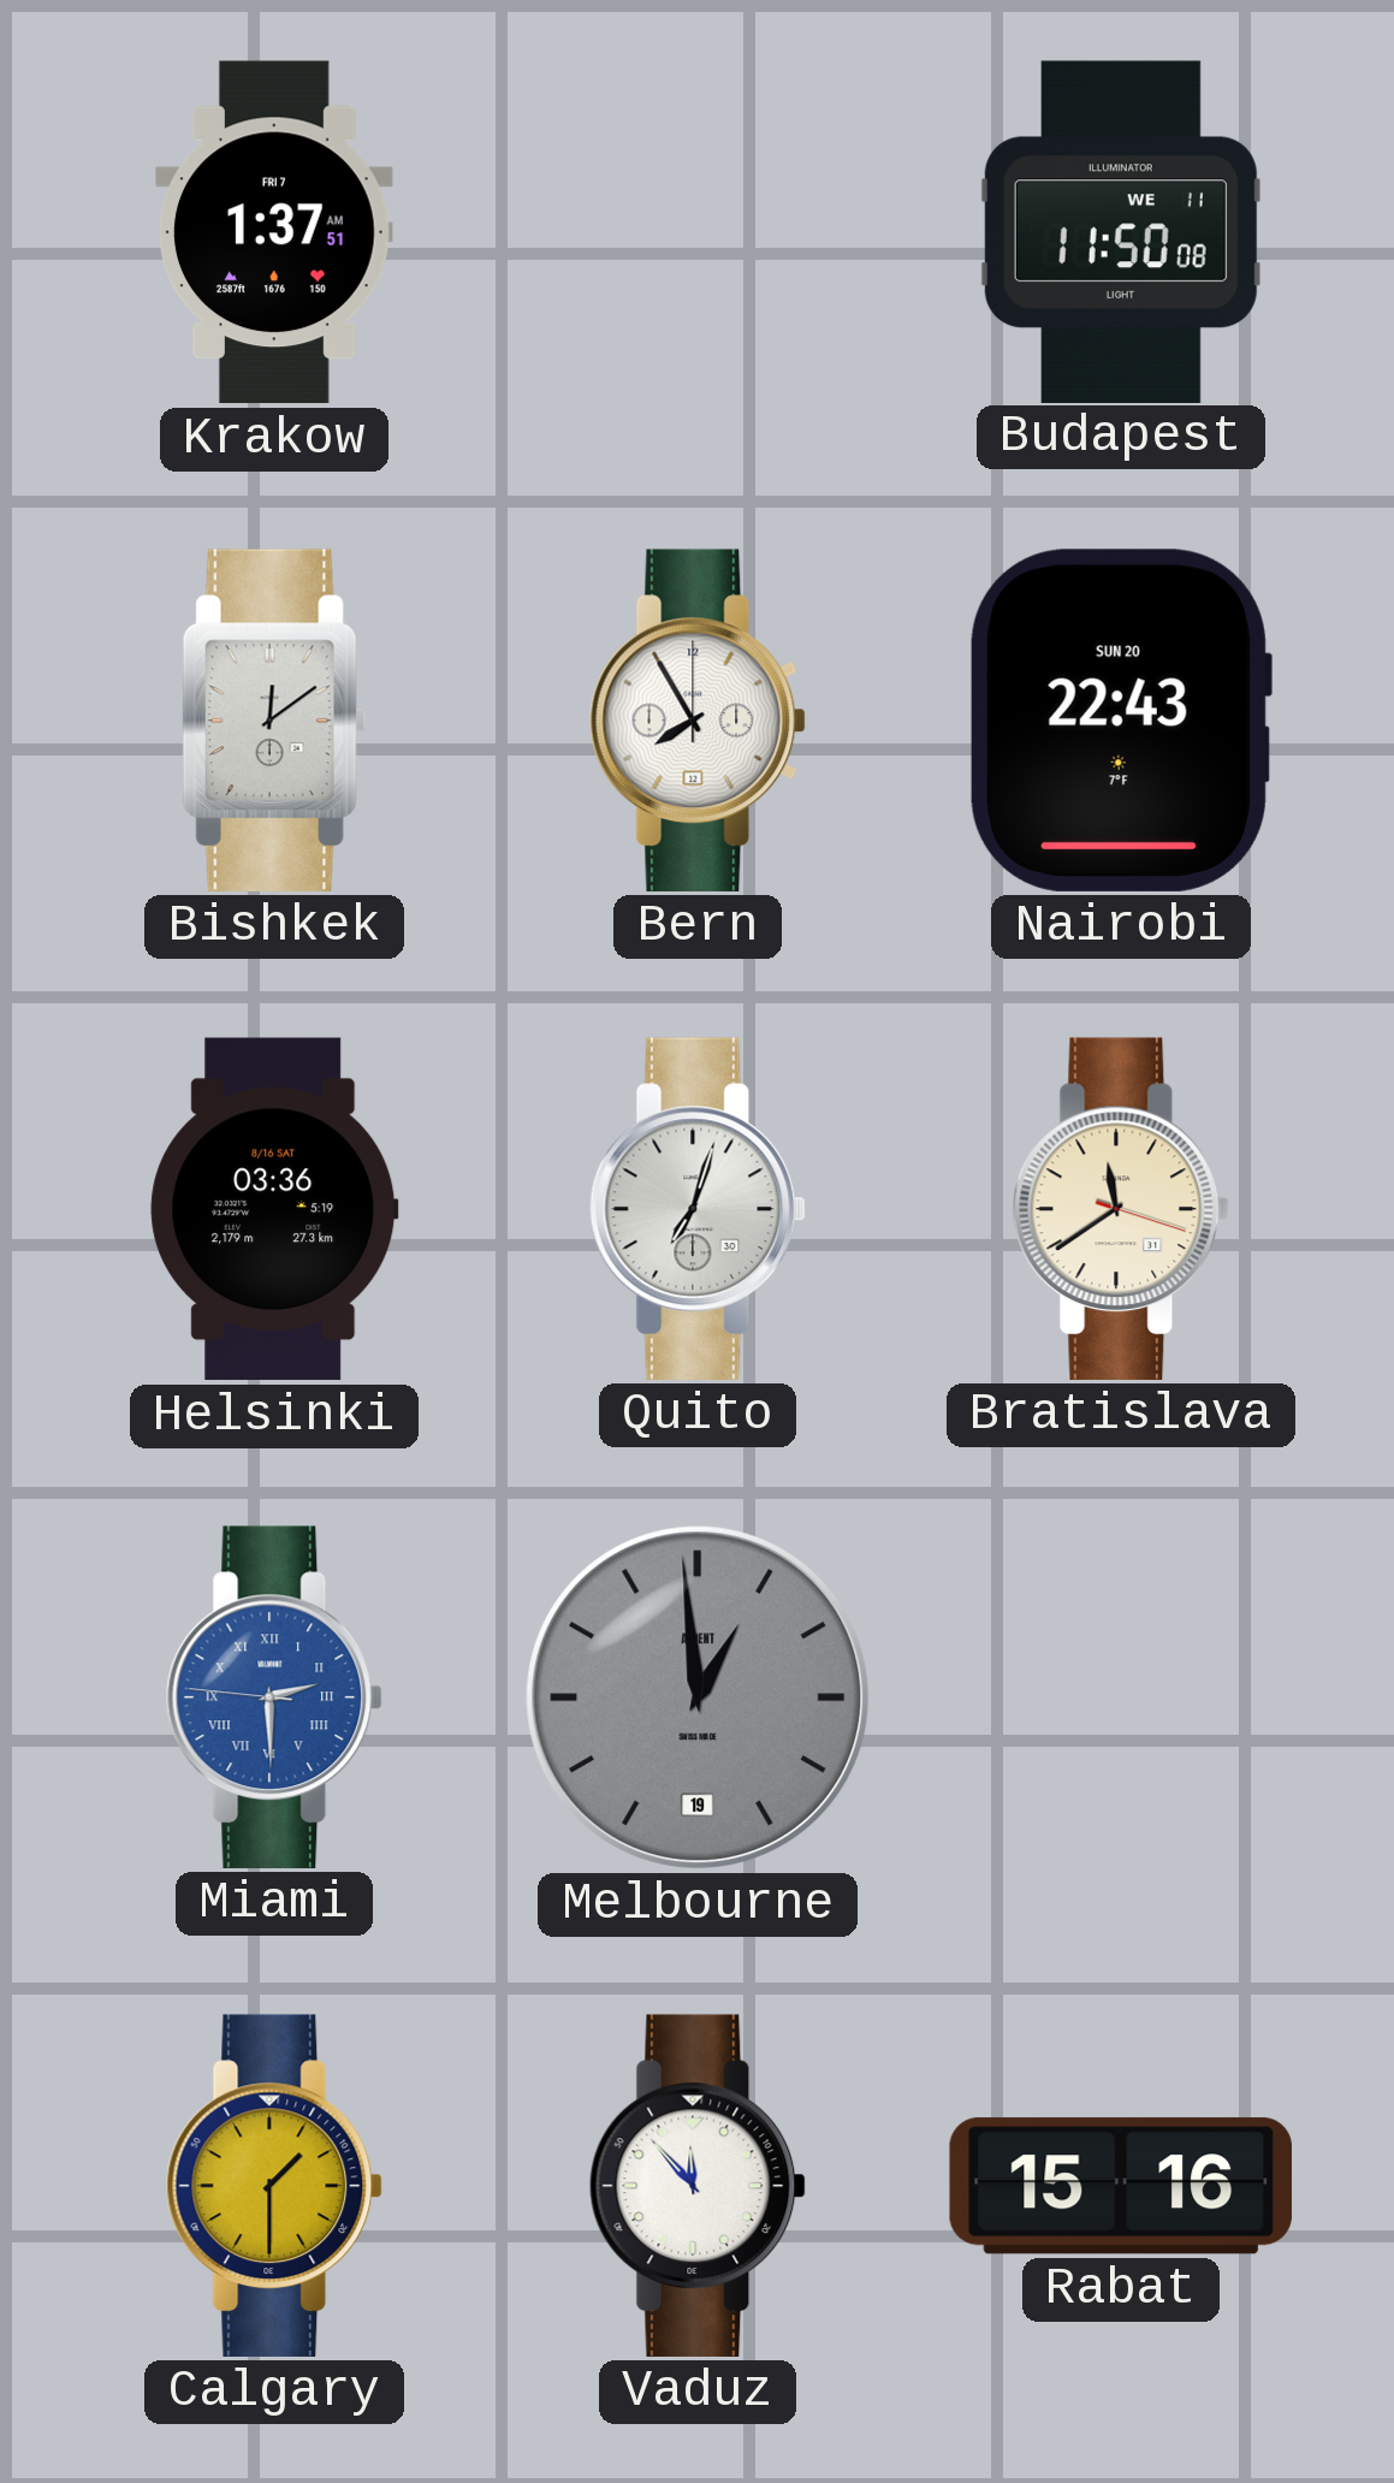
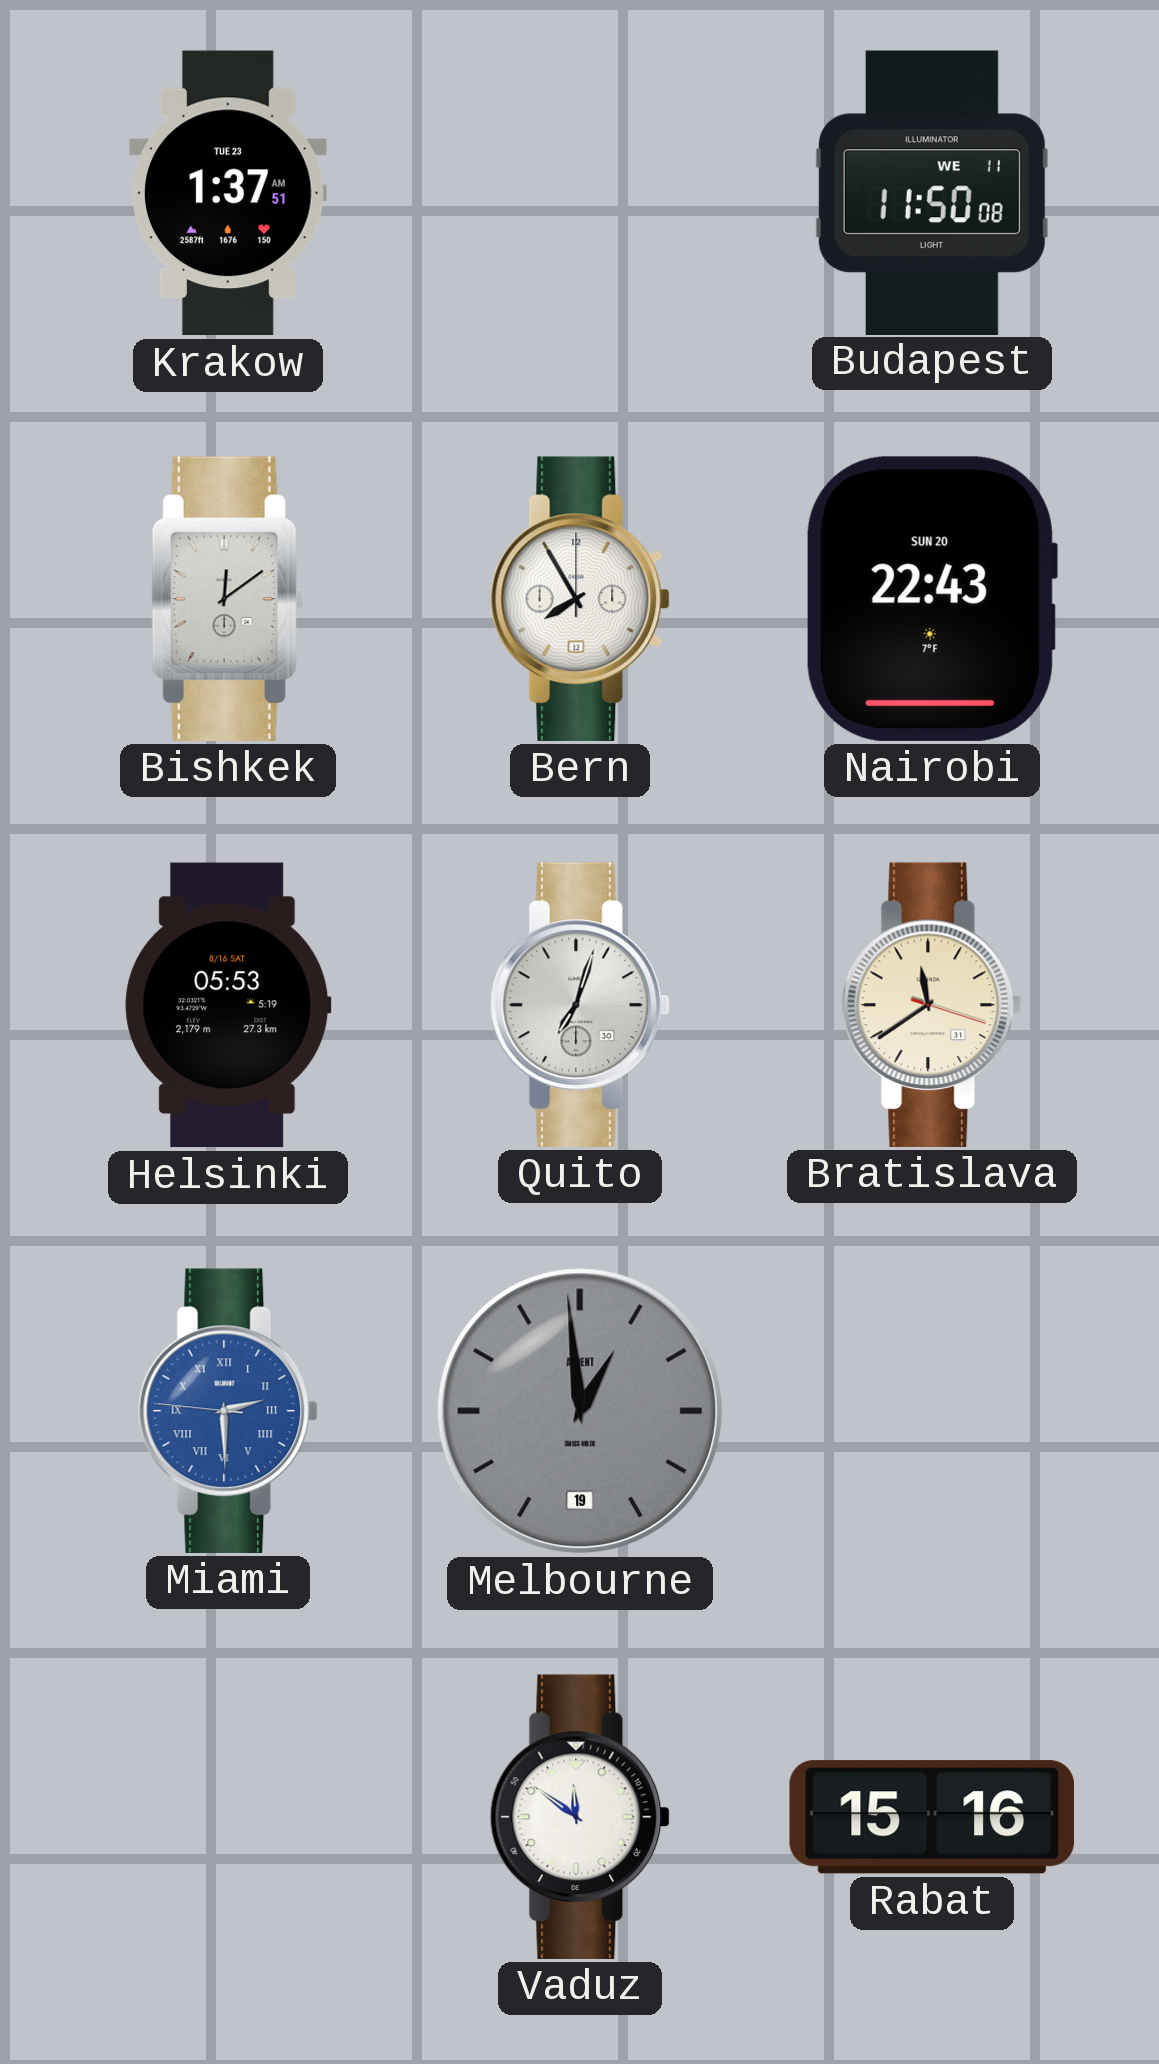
Krakow date: FRI 7 -> TUE 23 (228, 193)
Helsinki: 03:36 -> 05:53 (228, 1005)
Calgary: 1:30 -> none (274, 2186)
Vaduz: 11:53 -> 11:51 (580, 1817)
